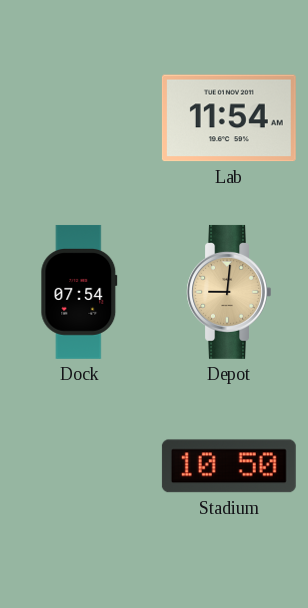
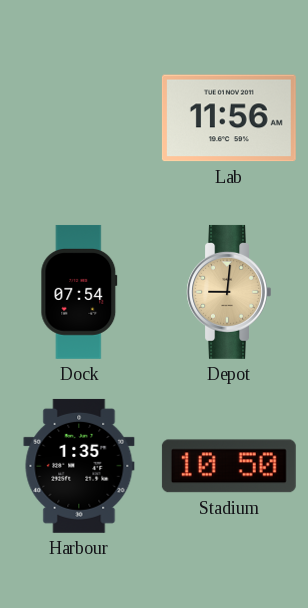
Lab: 11:54 -> 11:56 (229, 118)
Harbour: none -> 1:35 (79, 466)
